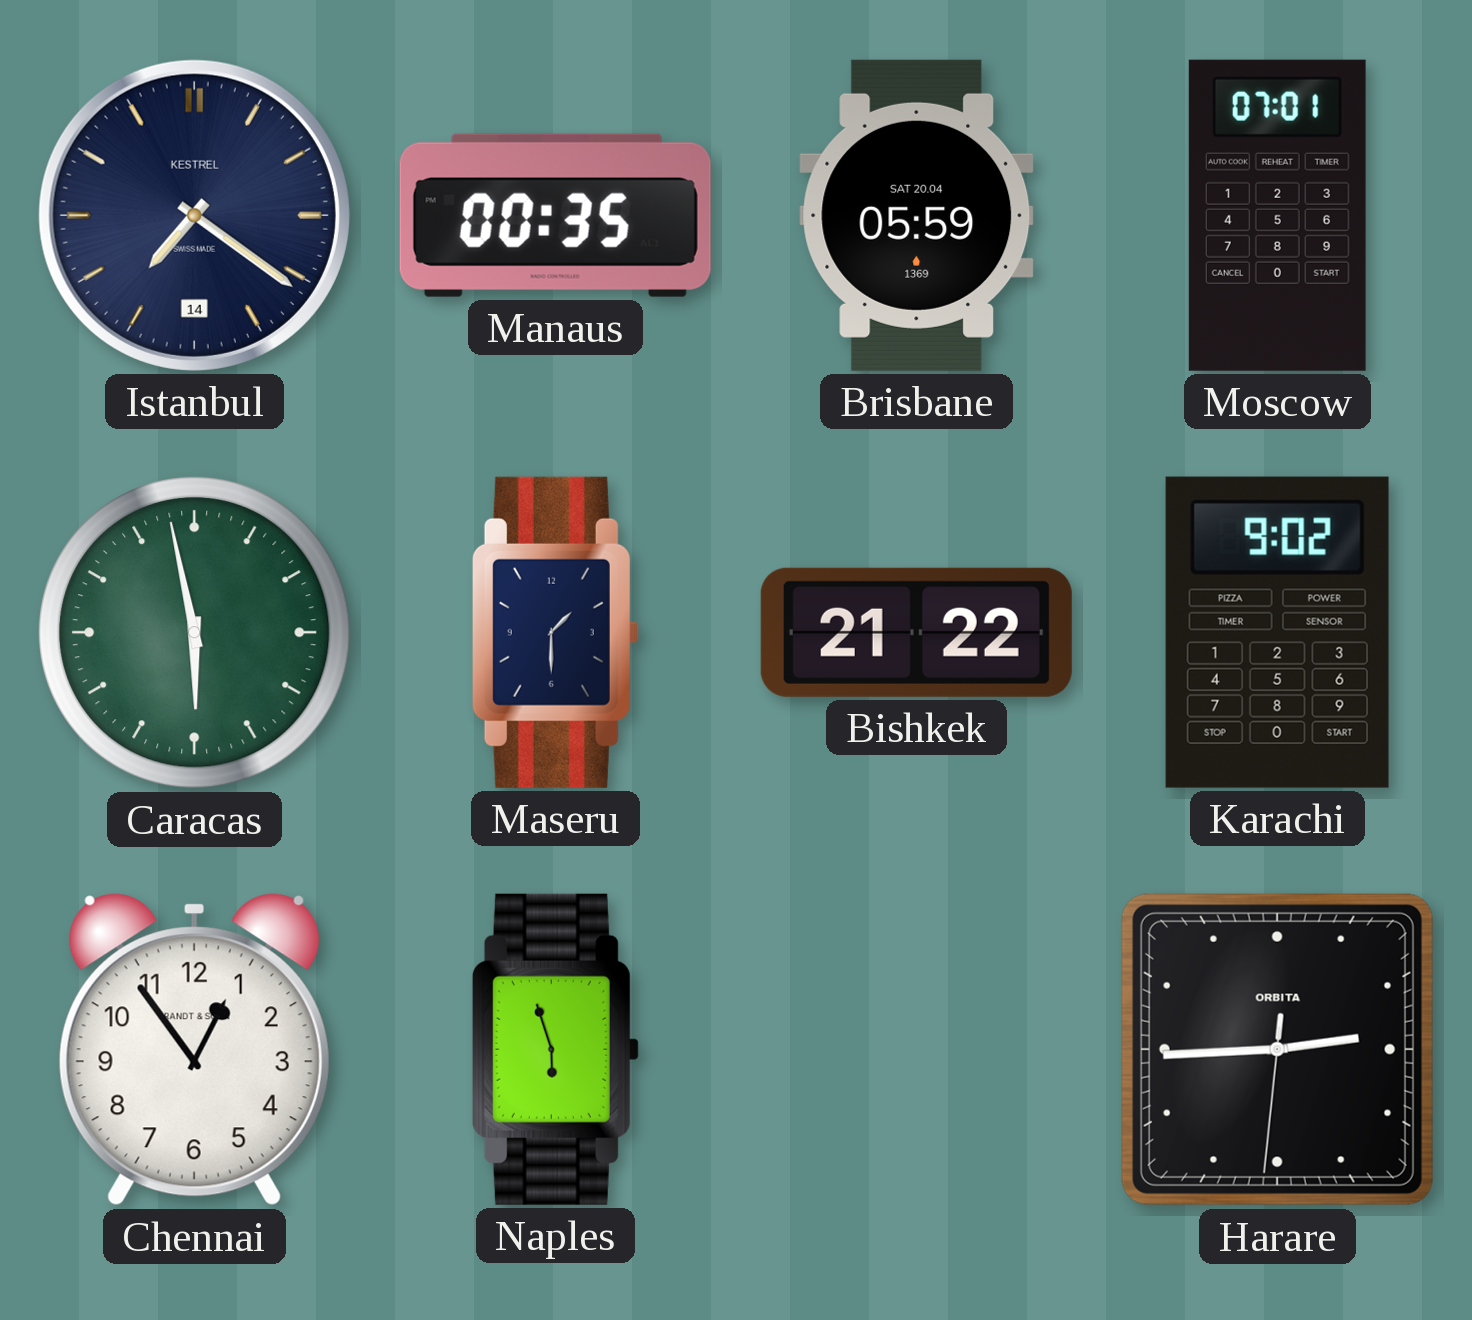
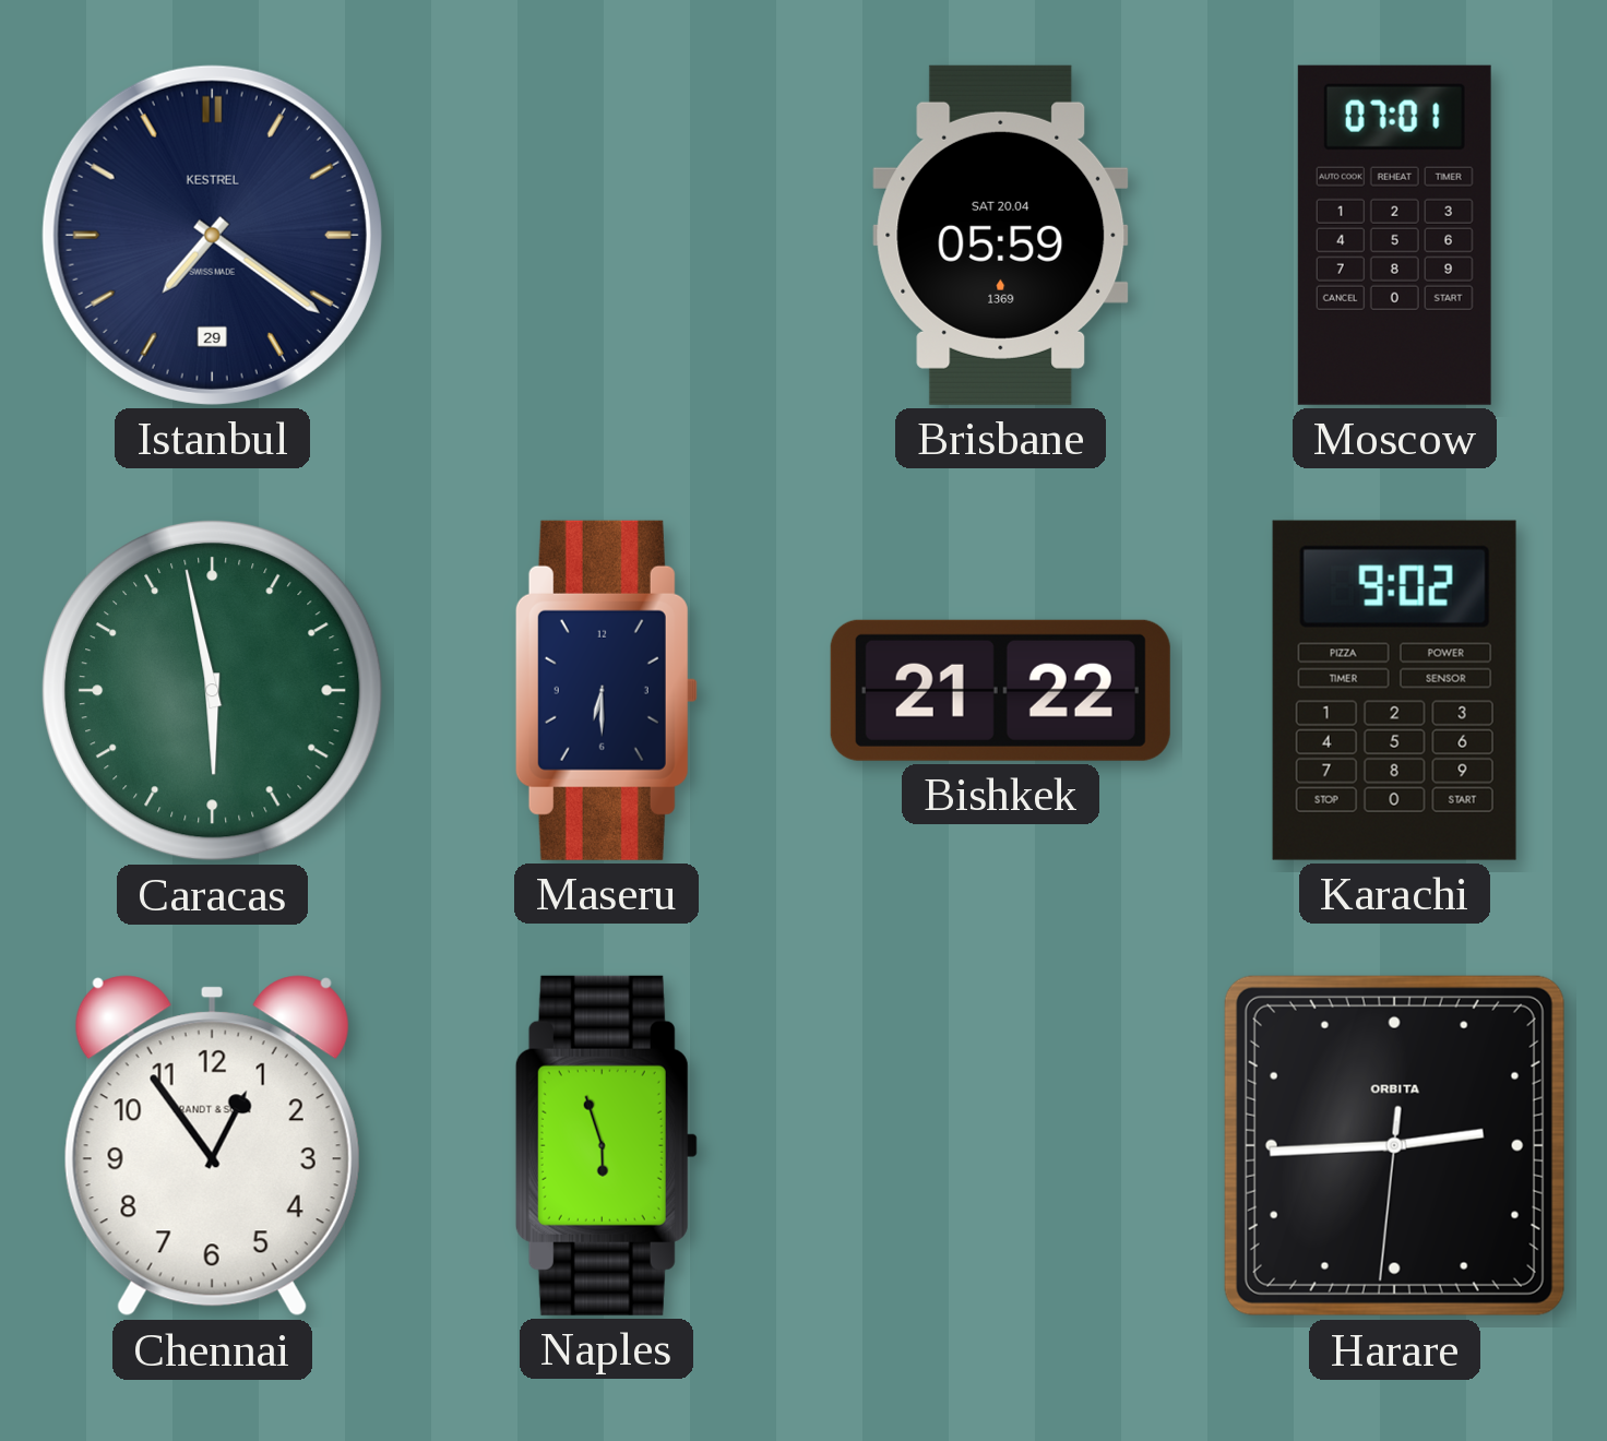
Istanbul date: 14 -> 29 (212, 235)
Manaus: 00:35 -> none (555, 215)
Maseru: 1:30 -> 6:30 (606, 690)
